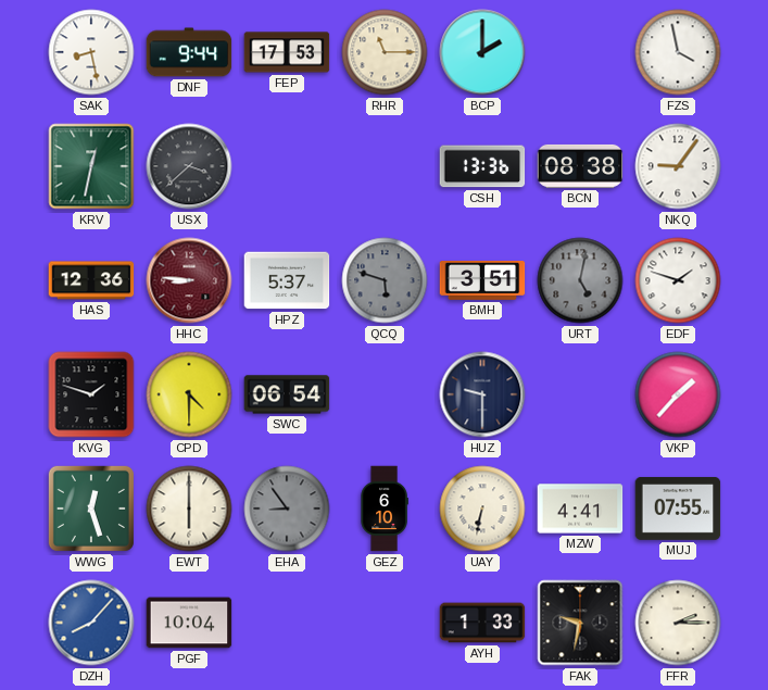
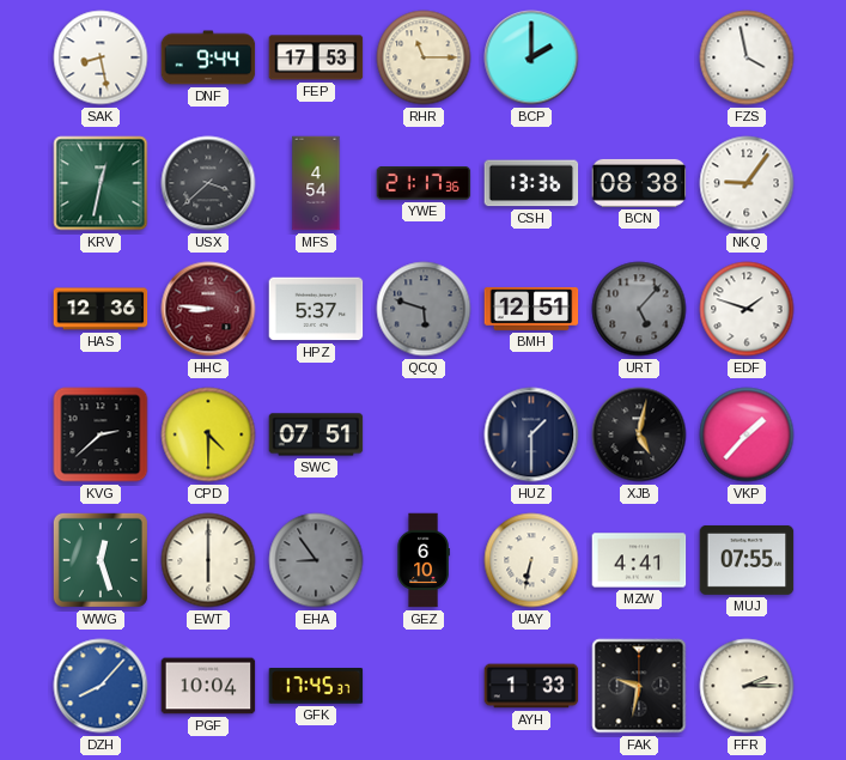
MFS: none -> 4:54 (316, 183)
YWE: none -> 21:17 (424, 184)
BMH: 3:51 -> 12:51 (531, 309)
URT: 5:02 -> 5:07 (639, 309)
KVG: 1:48 -> 2:38 (101, 434)
SWC: 06:54 -> 07:51 (316, 434)
HUZ: 9:30 -> 1:30 (531, 434)
XJB: none -> 5:02 (639, 434)
GFK: none -> 17:45 (316, 687)
